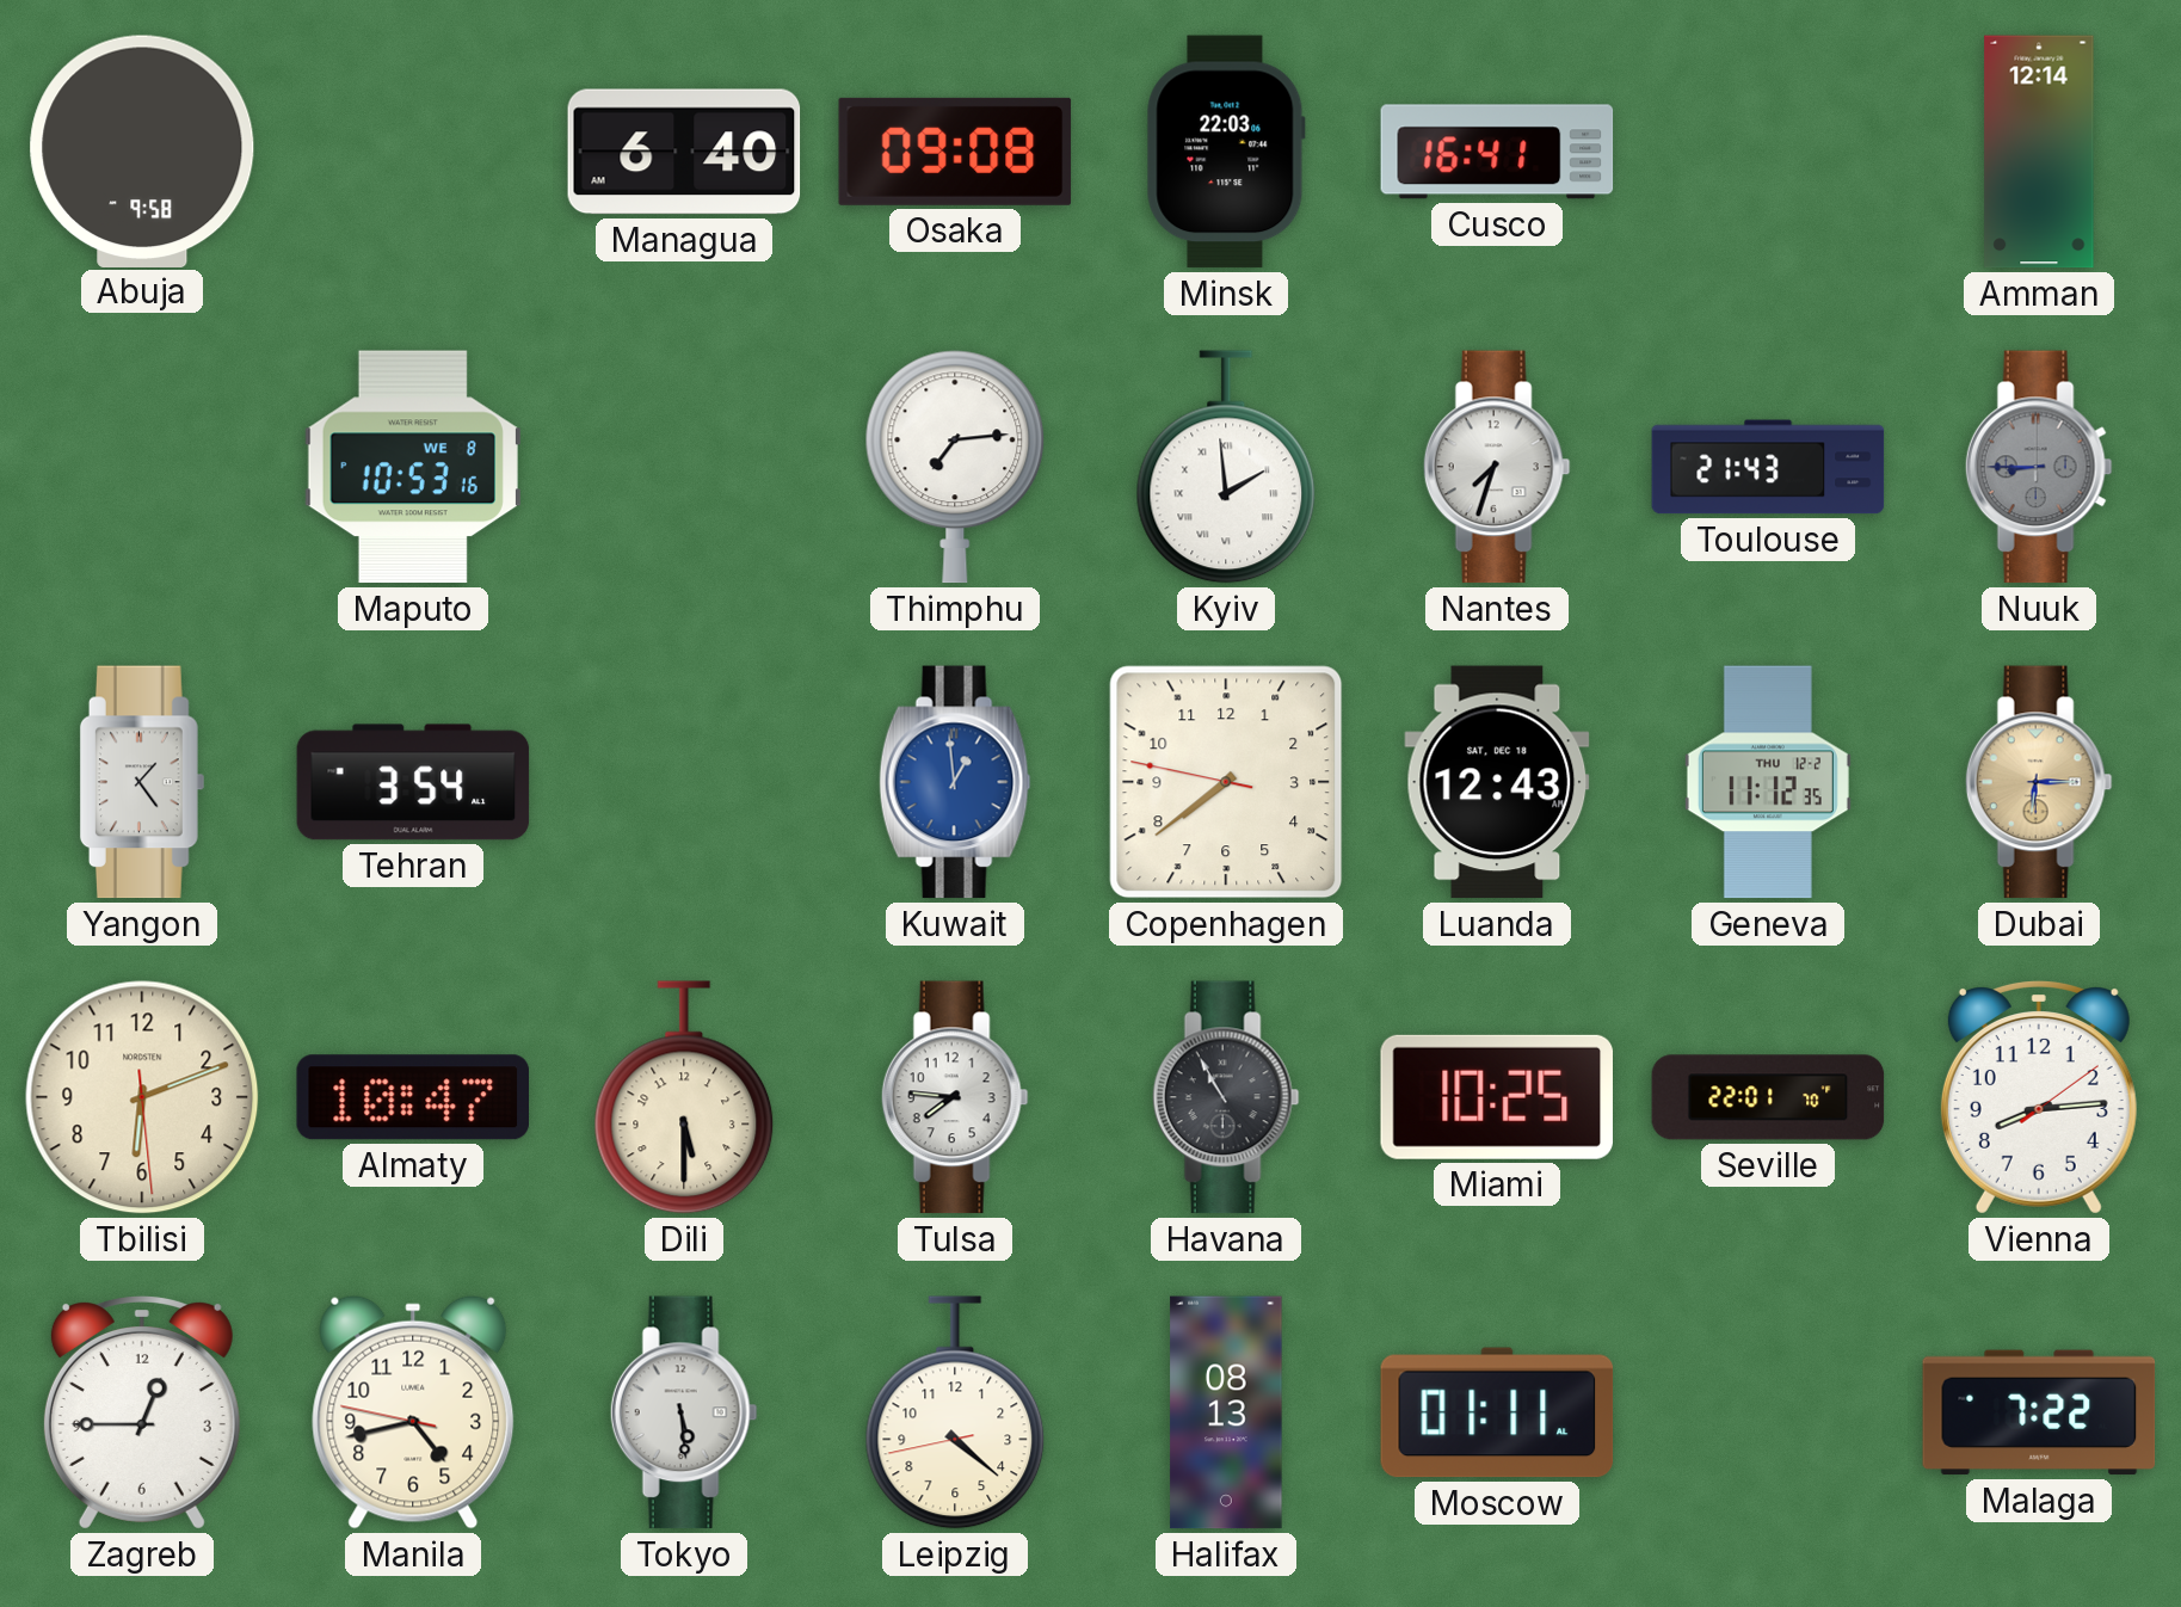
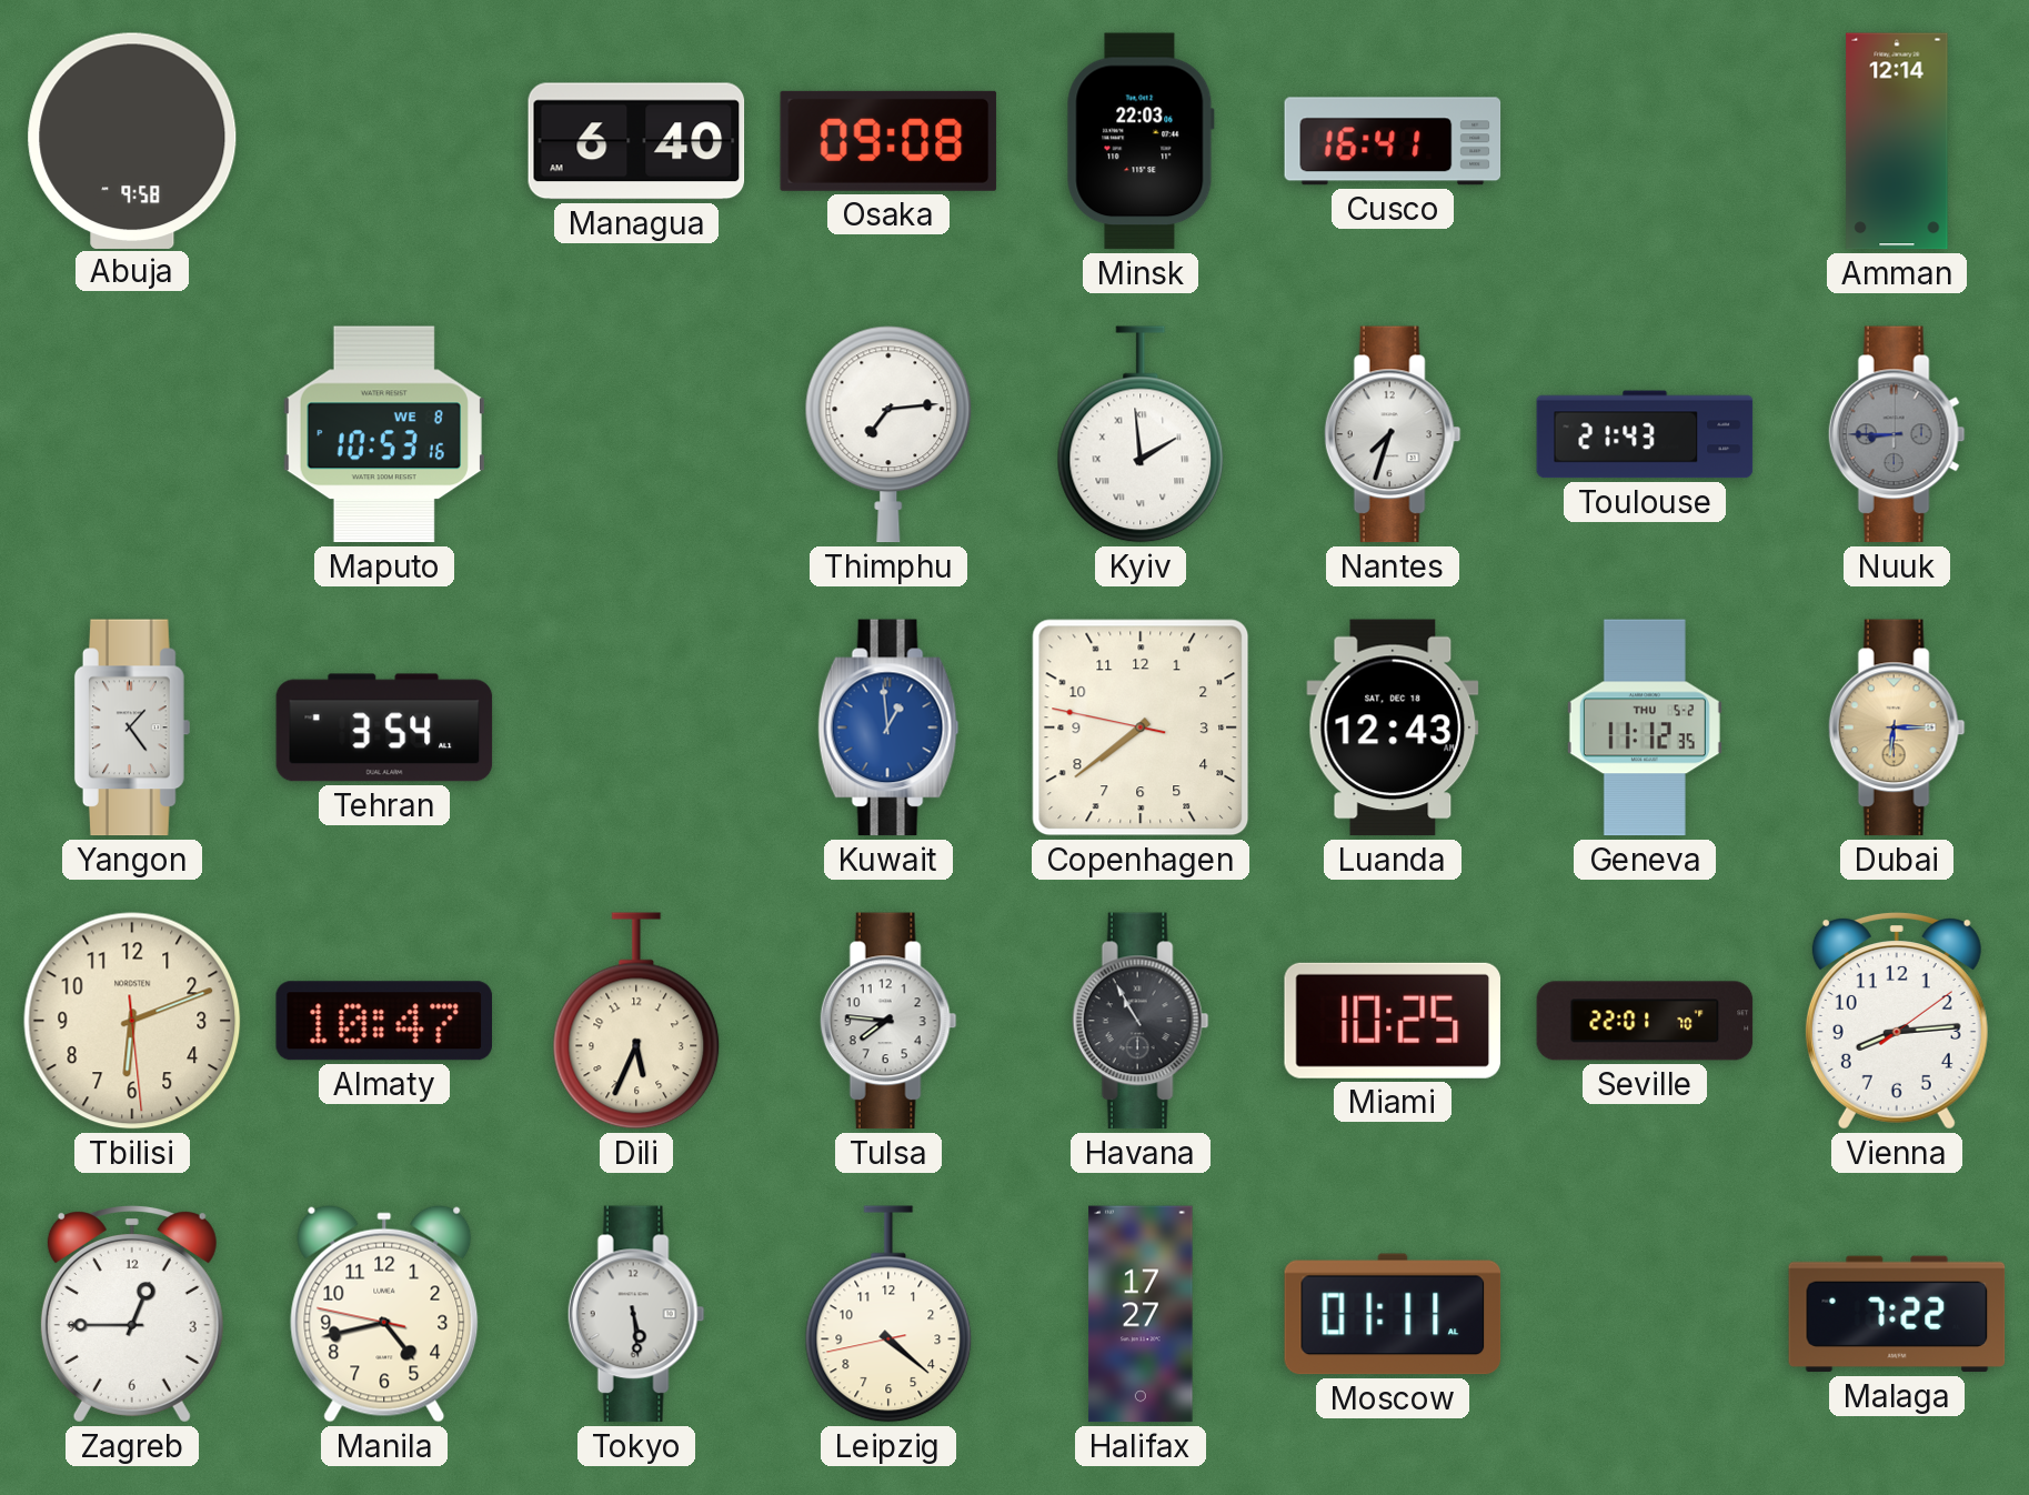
Geneva date: THU 12-2 -> THU 5-2 (1645, 728)
Dili: 5:30 -> 5:34 (636, 1021)
Halifax: 08:13 -> 17:27 (1141, 1314)
